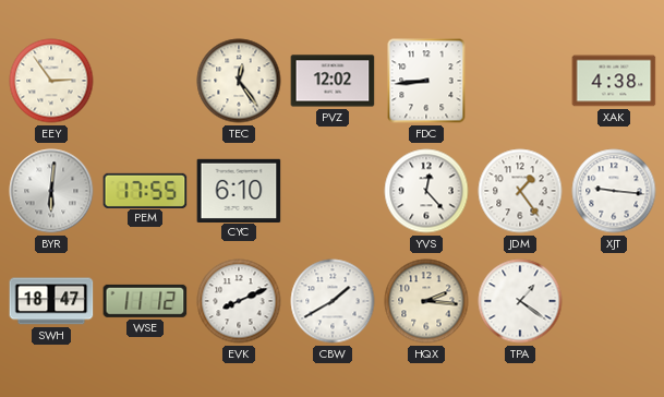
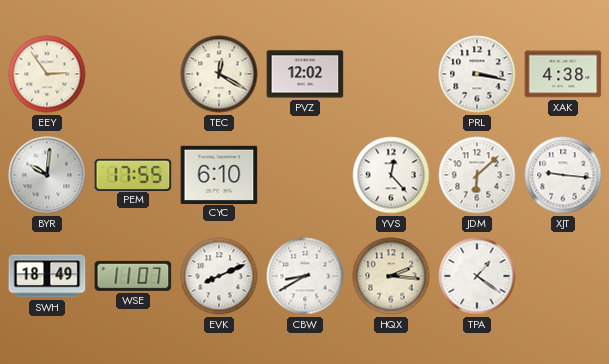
TEC: 12:24 -> 12:20 (219, 74)
FDC: 8:44 -> none (426, 81)
PRL: none -> 3:17 (477, 74)
BYR: 6:01 -> 10:01 (47, 175)
JDM: 1:24 -> 6:08 (477, 175)
SWH: 18:47 -> 18:49 (47, 276)
WSE: 11:12 -> 11:07 (133, 276)
CBW: 1:40 -> 8:40 (305, 276)
